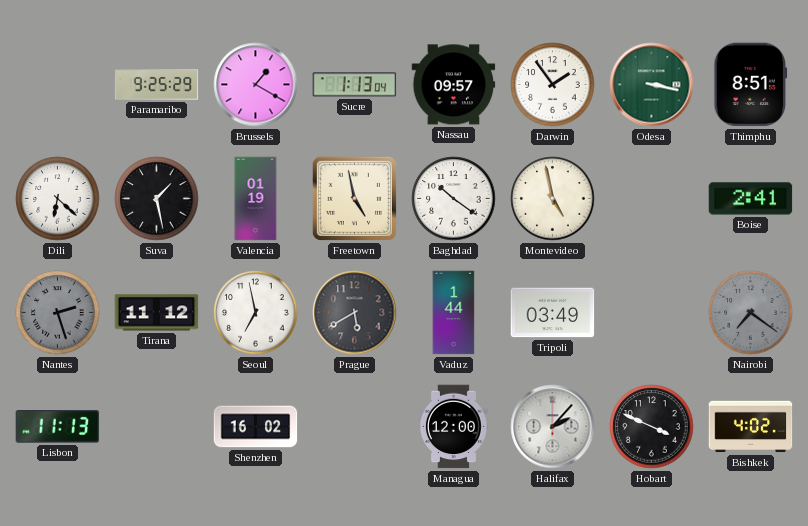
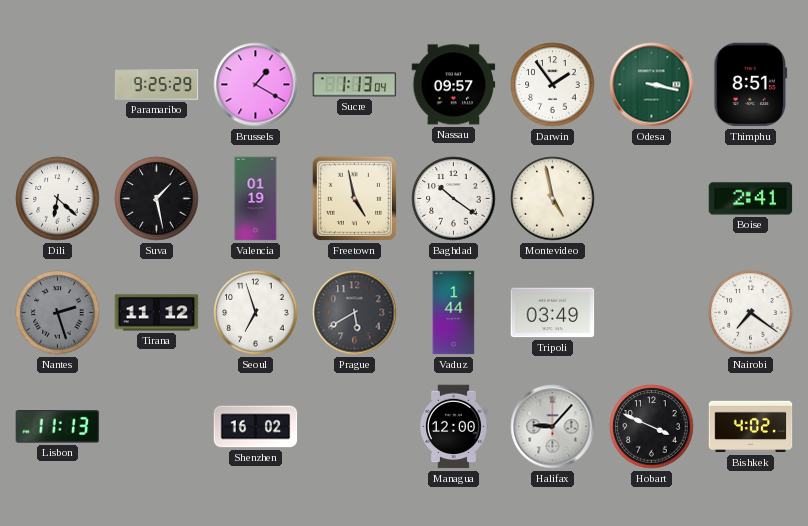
Seoul: 6:58 -> 6:57 (256, 313)
Nairobi dial: grey -> white (751, 313)
Halifax: 2:07 -> 9:07 (553, 427)
